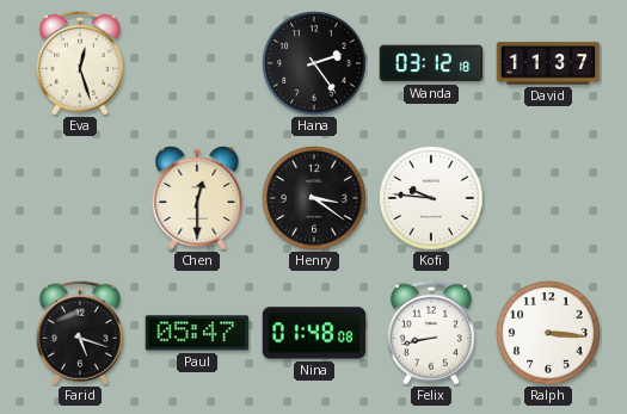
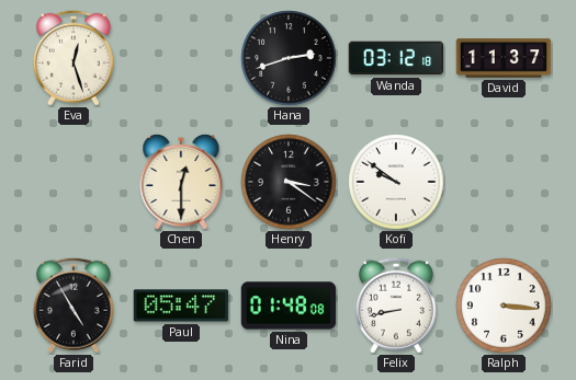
Hana: 2:24 -> 2:42 (289, 58)
Kofi: 9:46 -> 9:51 (396, 182)
Farid: 5:18 -> 4:55 (74, 306)
